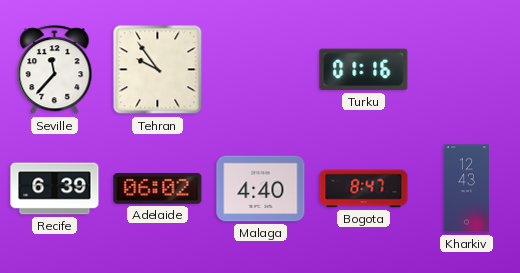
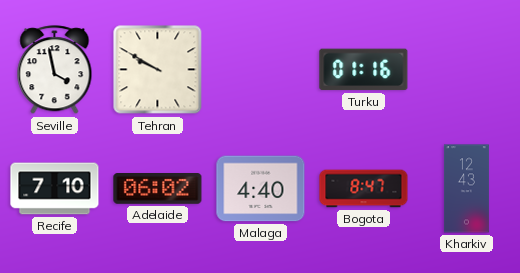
Seville: 11:37 -> 3:58 (55, 70)
Tehran: 9:54 -> 9:50 (158, 70)
Recife: 6:39 -> 7:10 (55, 189)
